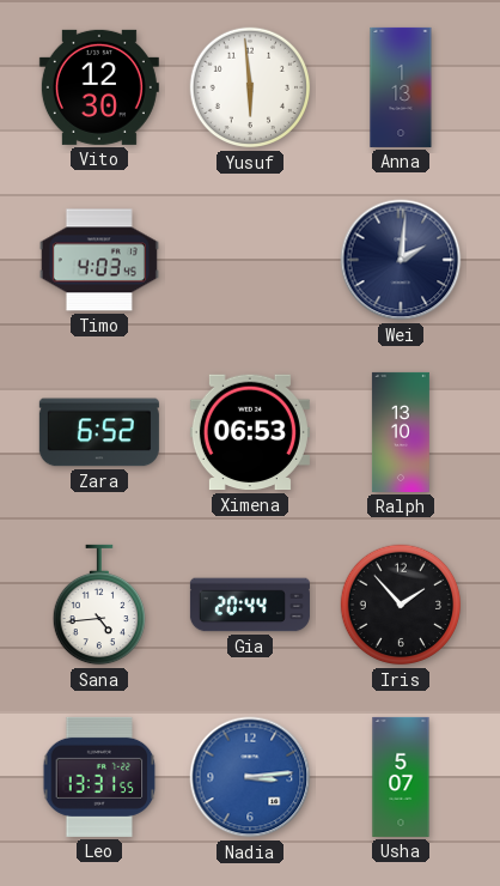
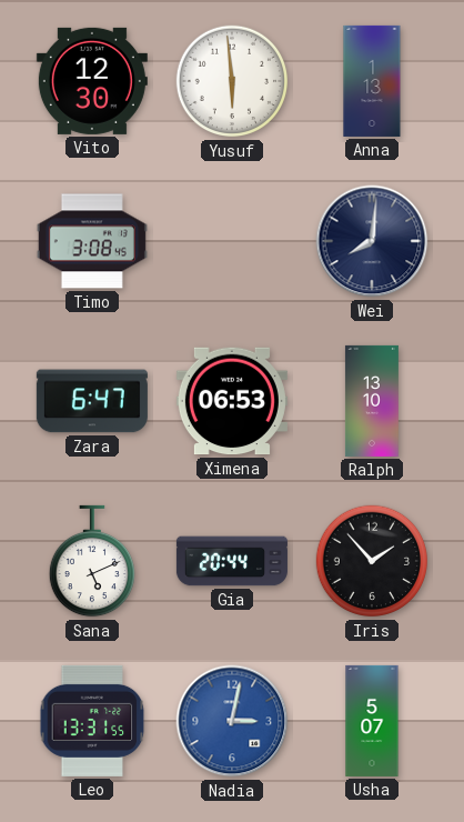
Timo: 4:03 -> 3:08 (92, 241)
Wei: 2:01 -> 8:01 (372, 241)
Zara: 6:52 -> 6:47 (92, 401)
Sana: 4:44 -> 5:11 (91, 561)
Nadia: 3:14 -> 3:02 (232, 721)
